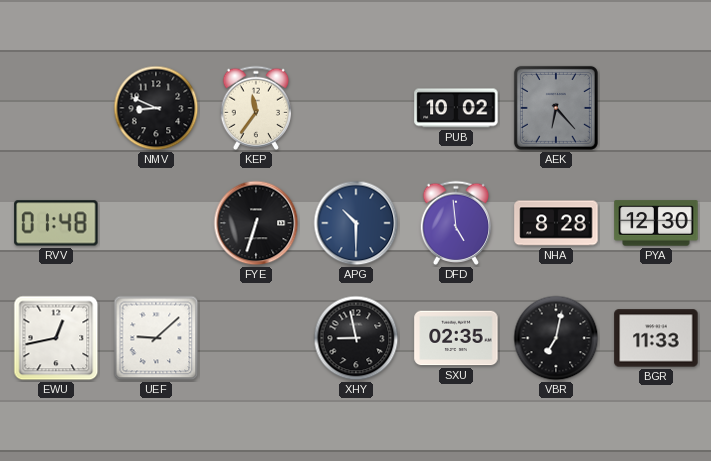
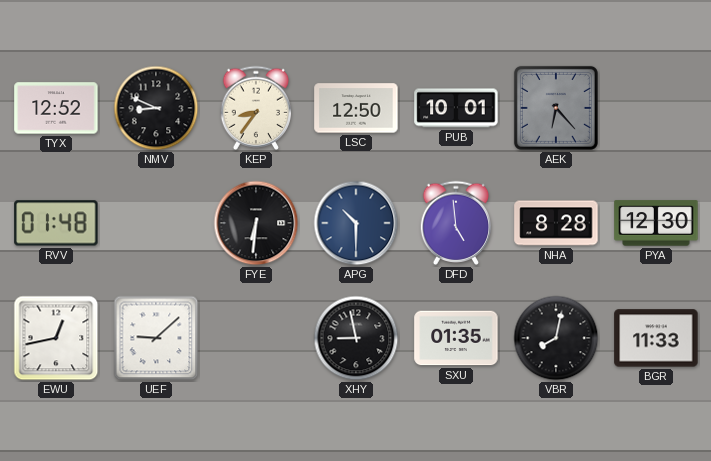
TYX: none -> 12:52 (56, 108)
KEP: 11:36 -> 8:36 (256, 108)
LSC: none -> 12:50 (356, 108)
PUB: 10:02 -> 10:01 (456, 108)
FYE: 6:33 -> 6:31 (256, 223)
SXU: 02:35 -> 01:35 (456, 338)
VBR: 7:02 -> 8:02 (556, 338)
